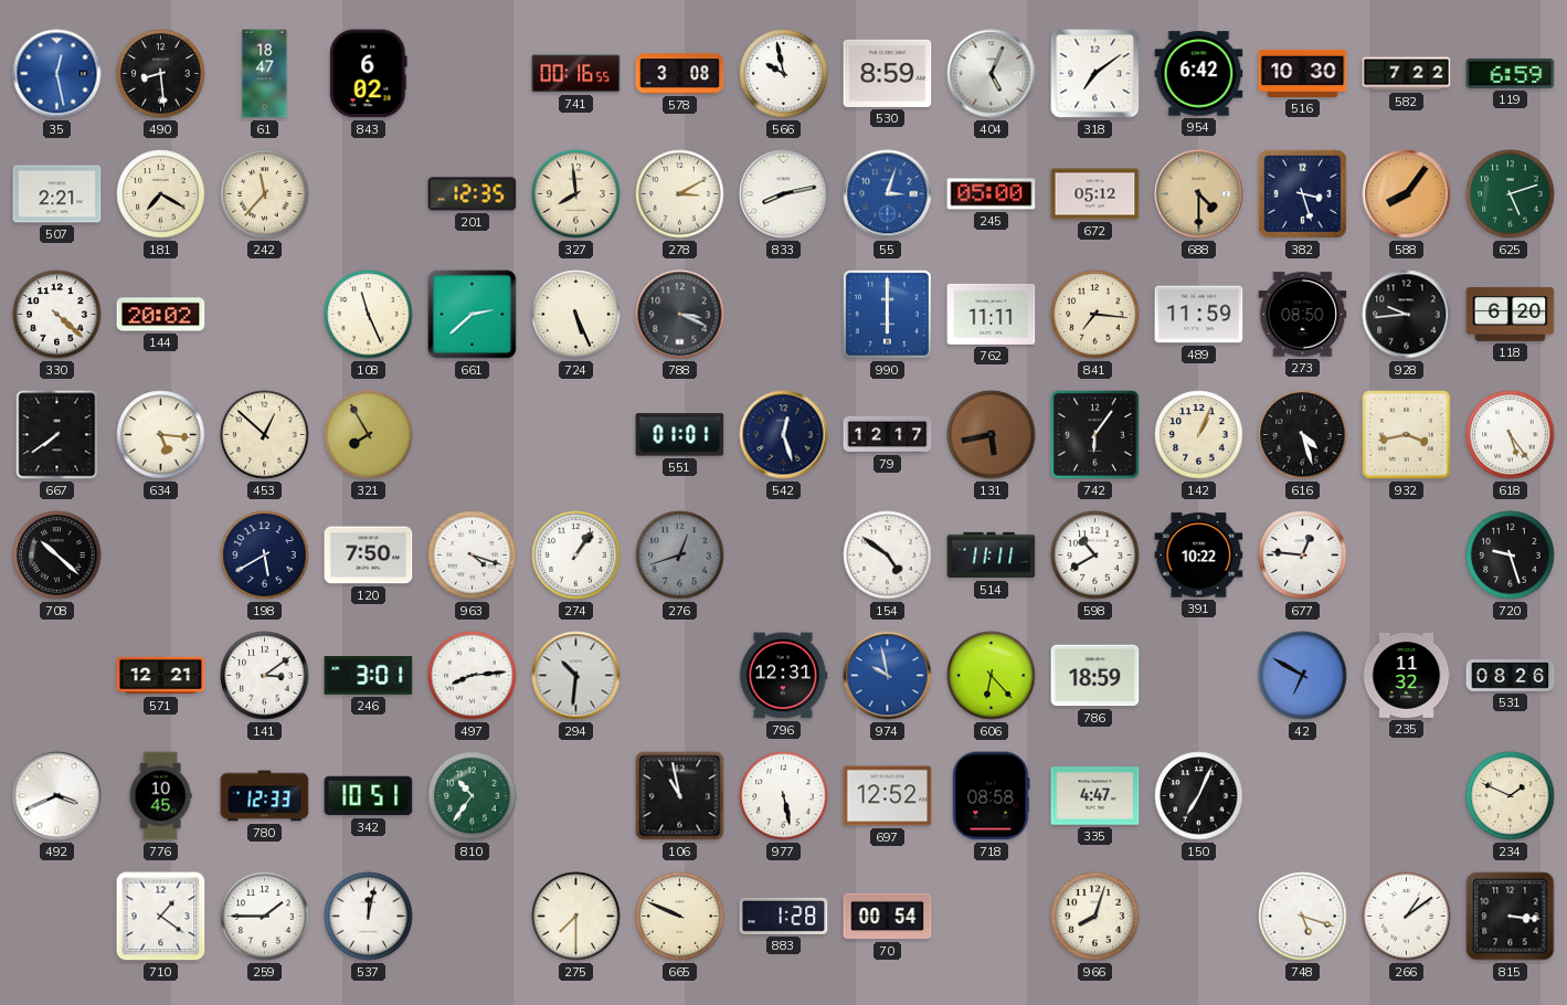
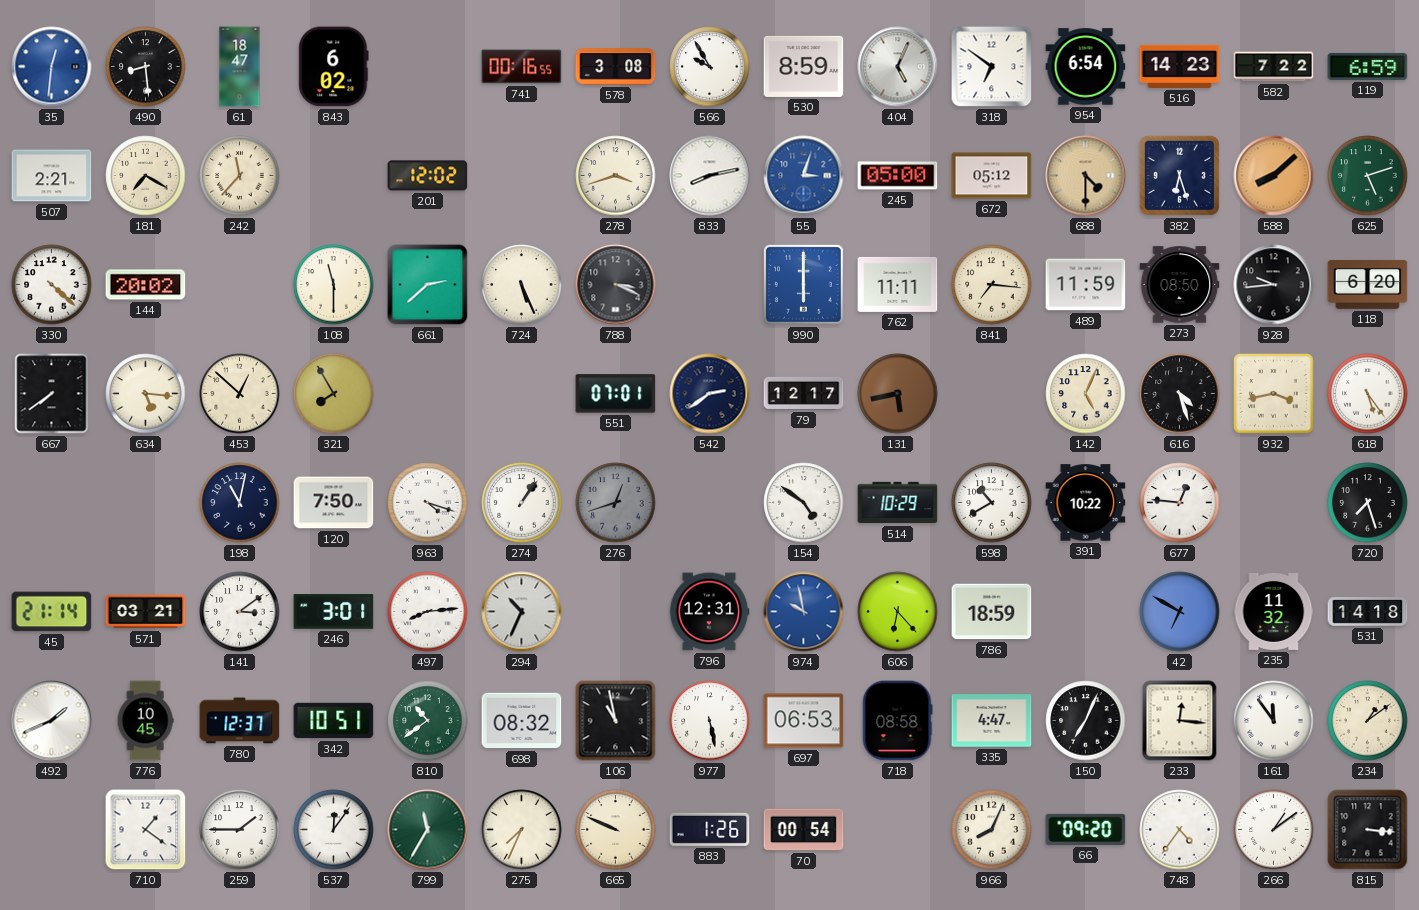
35: 12:28 -> 12:31 (52, 67)
566: 9:58 -> 9:55 (710, 67)
318: 7:09 -> 6:51 (992, 67)
954: 6:42 -> 6:54 (1086, 67)
516: 10:30 -> 14:23 (1180, 66)
201: 12:35 -> 12:02 (428, 176)
327: 7:59 -> none (576, 194)
278: 3:10 -> 3:42 (616, 176)
382: 3:27 -> 6:27 (1179, 175)
588: 8:06 -> 8:08 (1274, 176)
108: 11:26 -> 11:30 (334, 285)
551: 01:01 -> 07:01 (616, 394)
542: 12:27 -> 2:39 (710, 394)
742: 6:06 -> none (1095, 435)
142: 1:04 -> 5:04 (1086, 394)
708: 10:22 -> none (57, 556)
198: 5:40 -> 11:02 (240, 503)
514: 11:11 -> 10:29 (898, 503)
720: 9:27 -> 7:27 (1368, 503)
45: none -> 21:14 (52, 612)
571: 12:21 -> 03:21 (146, 612)
294: 10:31 -> 10:34 (522, 612)
531: 08:26 -> 14:18 (1368, 612)
492: 3:41 -> 1:41 (52, 721)
780: 12:33 -> 12:37 (240, 721)
810: 10:36 -> 10:39 (428, 721)
698: none -> 08:32 (522, 721)
697: 12:52 -> 06:53 (804, 721)
233: none -> 12:16 (1180, 721)
161: none -> 11:54 (1274, 721)
234: 1:49 -> 1:09 (1368, 721)
537: 12:02 -> 12:06 (334, 830)
799: none -> 11:35 (428, 830)
275: 7:30 -> 7:34 (522, 830)
883: 1:28 -> 1:26 (710, 829)
966: 8:03 -> 8:04 (992, 830)
66: none -> 09:20 (1086, 829)
748: 5:18 -> 4:36 (1180, 830)
